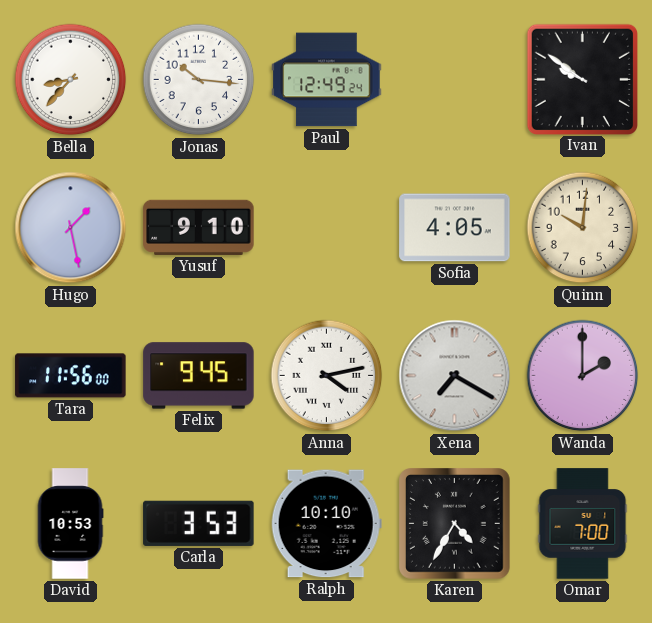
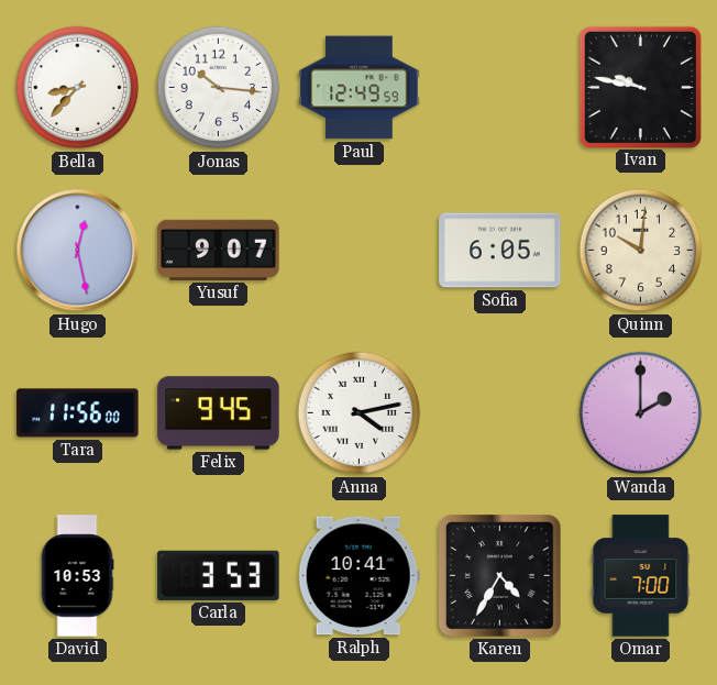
Paul: 12:49:24 -> 12:49:59 (360, 88)
Ivan: 9:51 -> 9:47 (640, 87)
Hugo: 1:28 -> 12:28 (78, 251)
Yusuf: 9:10 -> 9:07 (219, 250)
Sofia: 4:05 -> 6:05 (500, 251)
Xena: 7:20 -> none (455, 376)
Ralph: 10:10 -> 10:41 (358, 576)
